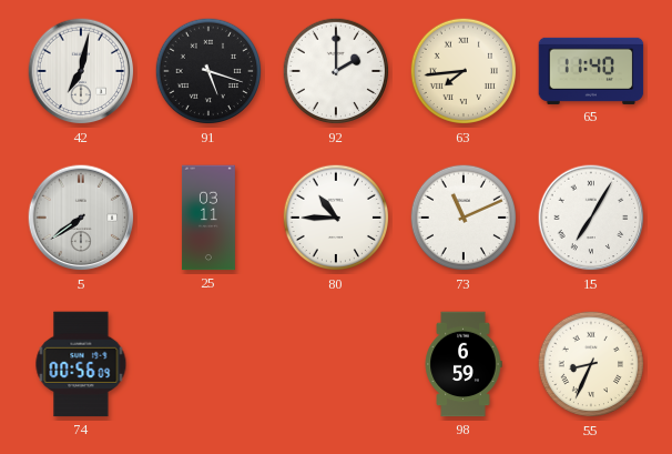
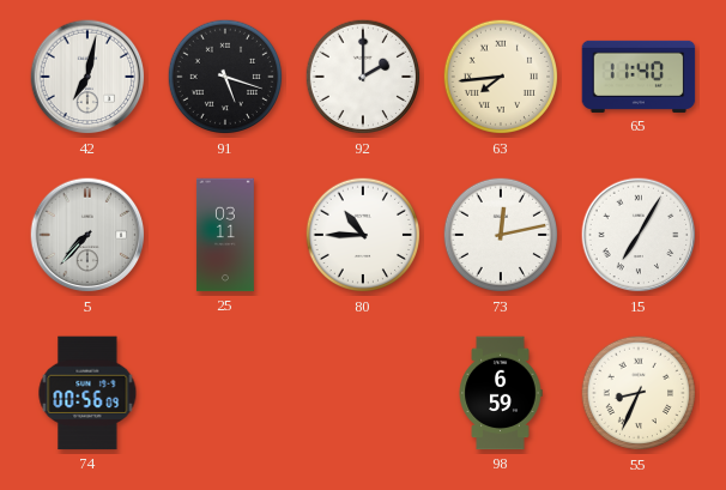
5: 7:39 -> 7:37 (87, 235)
73: 11:11 -> 12:13 (501, 235)
